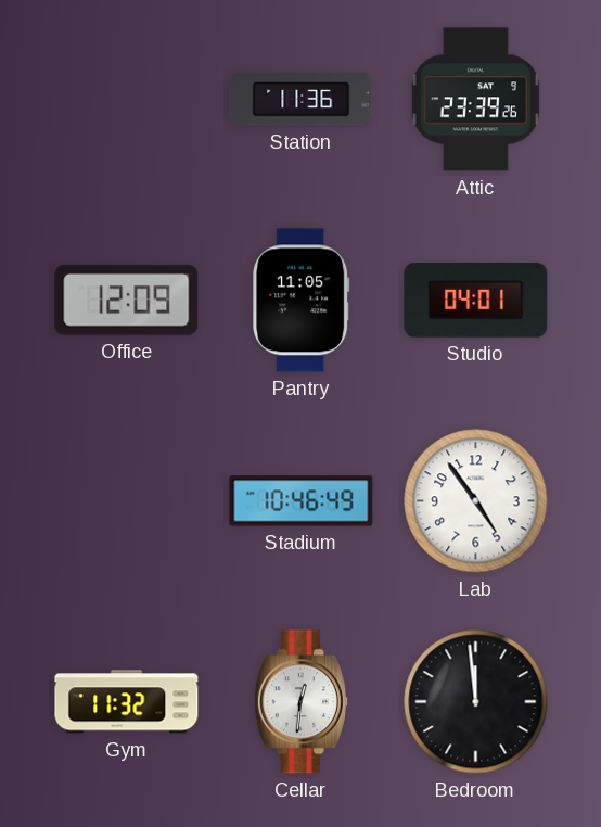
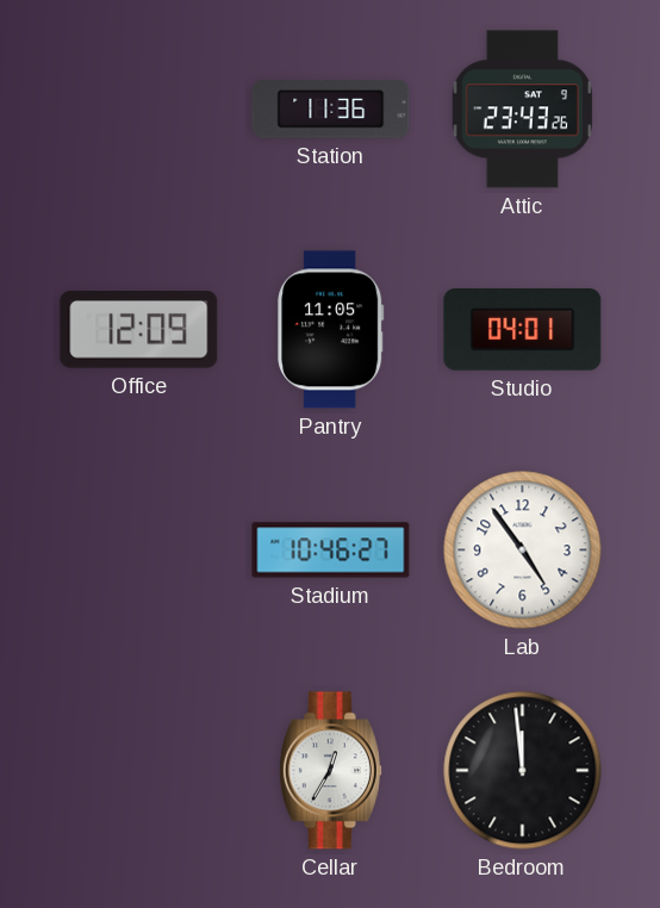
Attic: 23:39 -> 23:43 (522, 110)
Stadium: 10:46:49 -> 10:46:27 (331, 551)
Gym: 11:32 -> none (127, 702)
Cellar: 12:31 -> 12:35 (330, 771)
